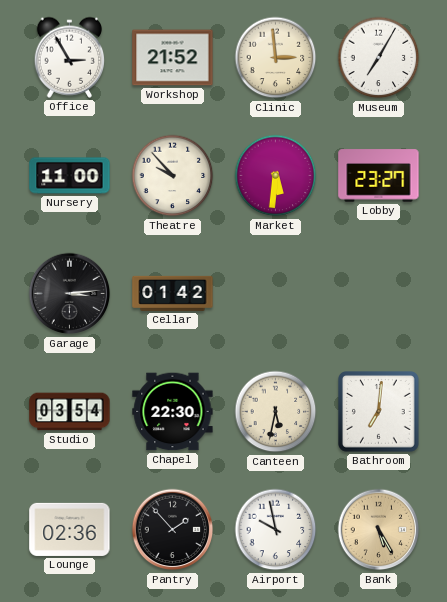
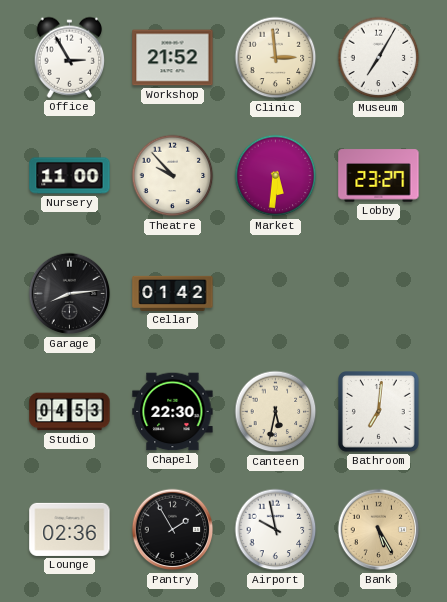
Garage: 3:14 -> 8:14 (70, 294)
Studio: 03:54 -> 04:53 (70, 412)
Pantry: 1:53 -> 1:55 (173, 530)
